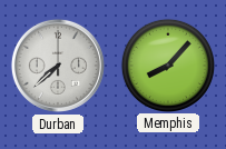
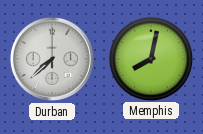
Memphis: 8:07 -> 8:02 (150, 58)
